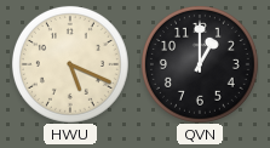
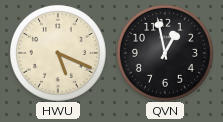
QVN: 1:00 -> 12:58 (165, 53)
